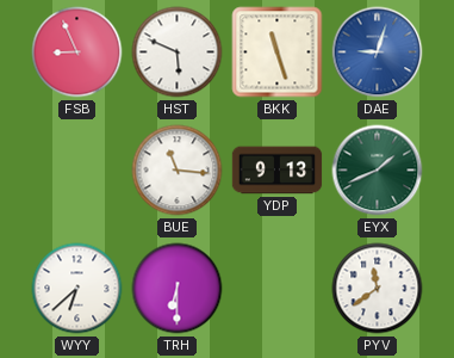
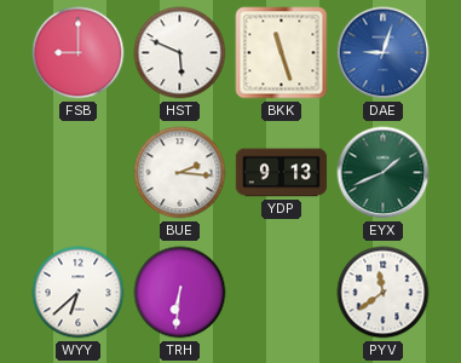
FSB: 8:56 -> 9:00 (79, 53)
BUE: 11:16 -> 2:16 (180, 173)
TRH: 6:30 -> 6:31 (180, 293)
